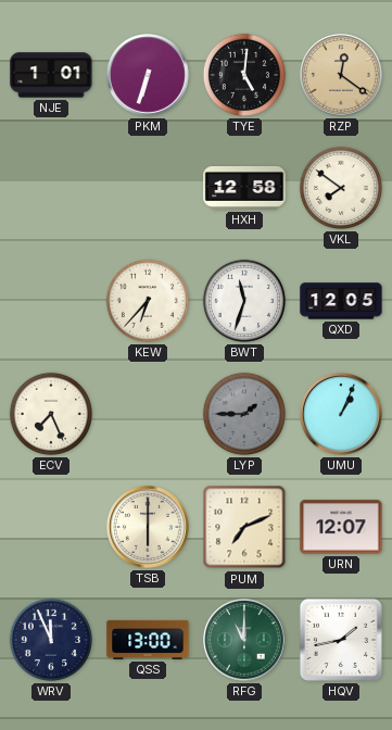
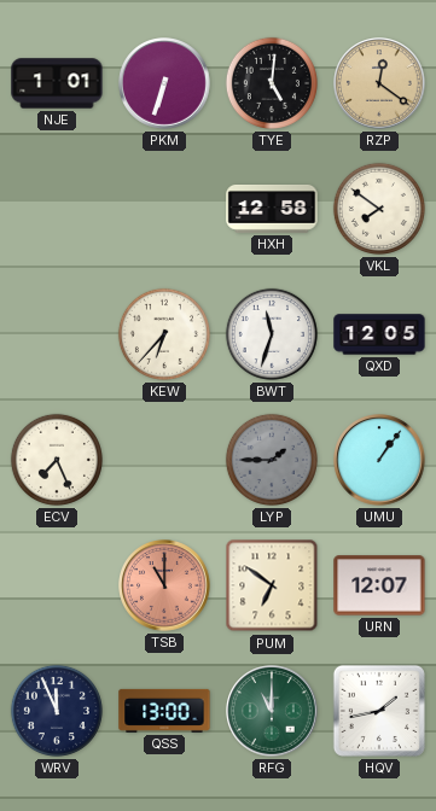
UMU: 1:04 -> 1:06 (379, 460)
TSB: 6:00 -> 11:00 (164, 585)
TSB dial: cream -> salmon (164, 585)
PUM: 7:11 -> 6:51 (272, 585)
